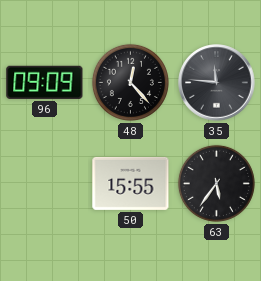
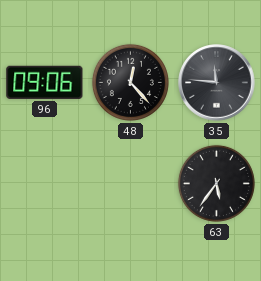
96: 09:09 -> 09:06 (45, 82)
50: 15:55 -> none (131, 183)
